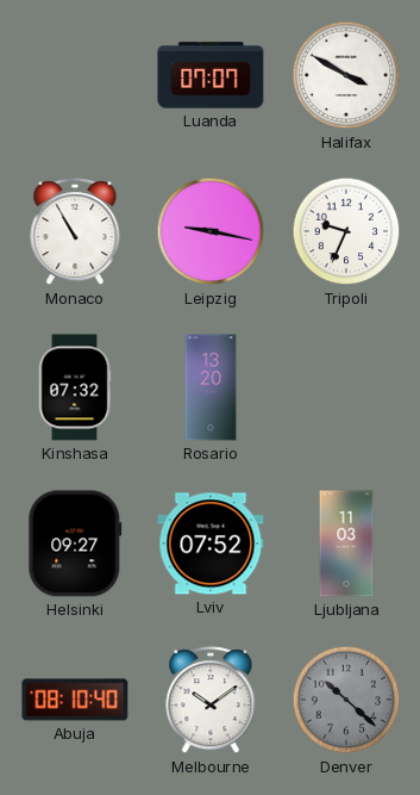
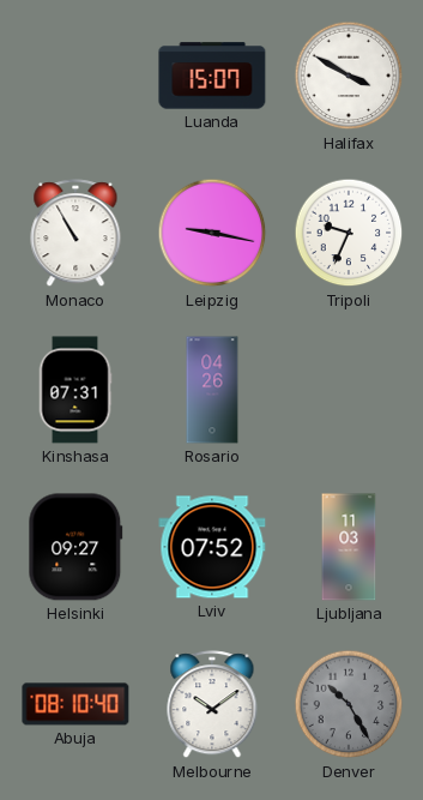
Luanda: 07:07 -> 15:07 (212, 76)
Kinshasa: 07:32 -> 07:31 (75, 390)
Rosario: 13:20 -> 04:26 (212, 390)
Denver: 10:22 -> 10:25 (349, 704)
